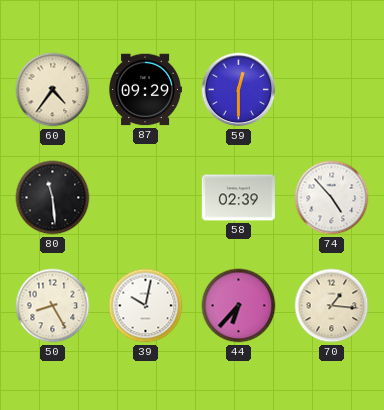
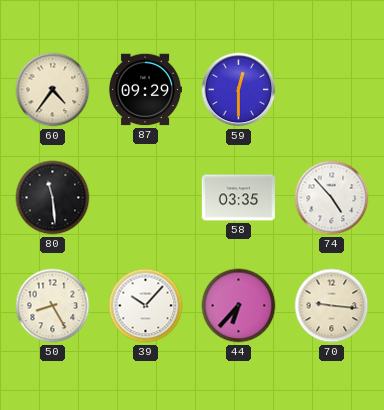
58: 02:39 -> 03:35 (238, 198)
39: 10:02 -> 10:07 (146, 306)
70: 1:16 -> 9:16 (332, 306)
